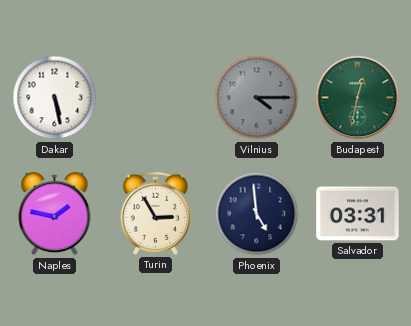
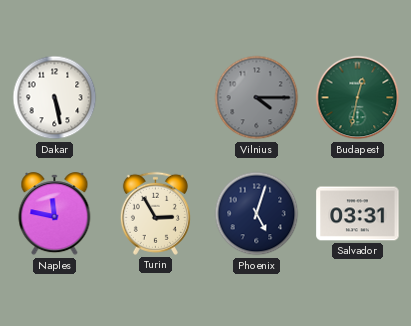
Naples: 1:47 -> 11:47 (55, 214)
Phoenix: 4:59 -> 5:03 (257, 214)
